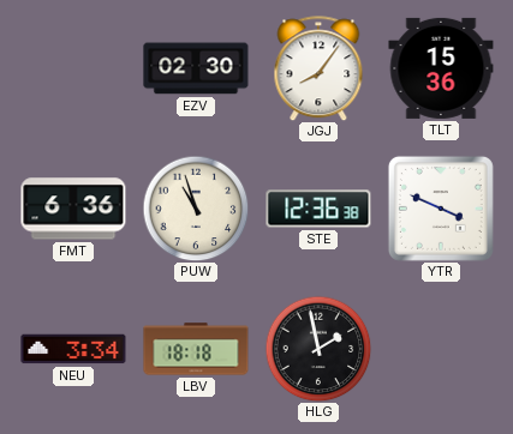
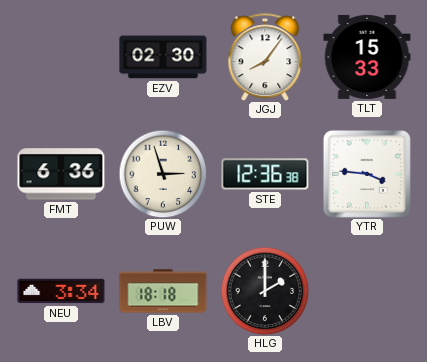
TLT: 15:36 -> 15:33 (367, 57)
PUW: 10:57 -> 2:57 (163, 174)
YTR: 3:49 -> 3:46 (367, 174)
HLG: 1:58 -> 2:00 (265, 291)
